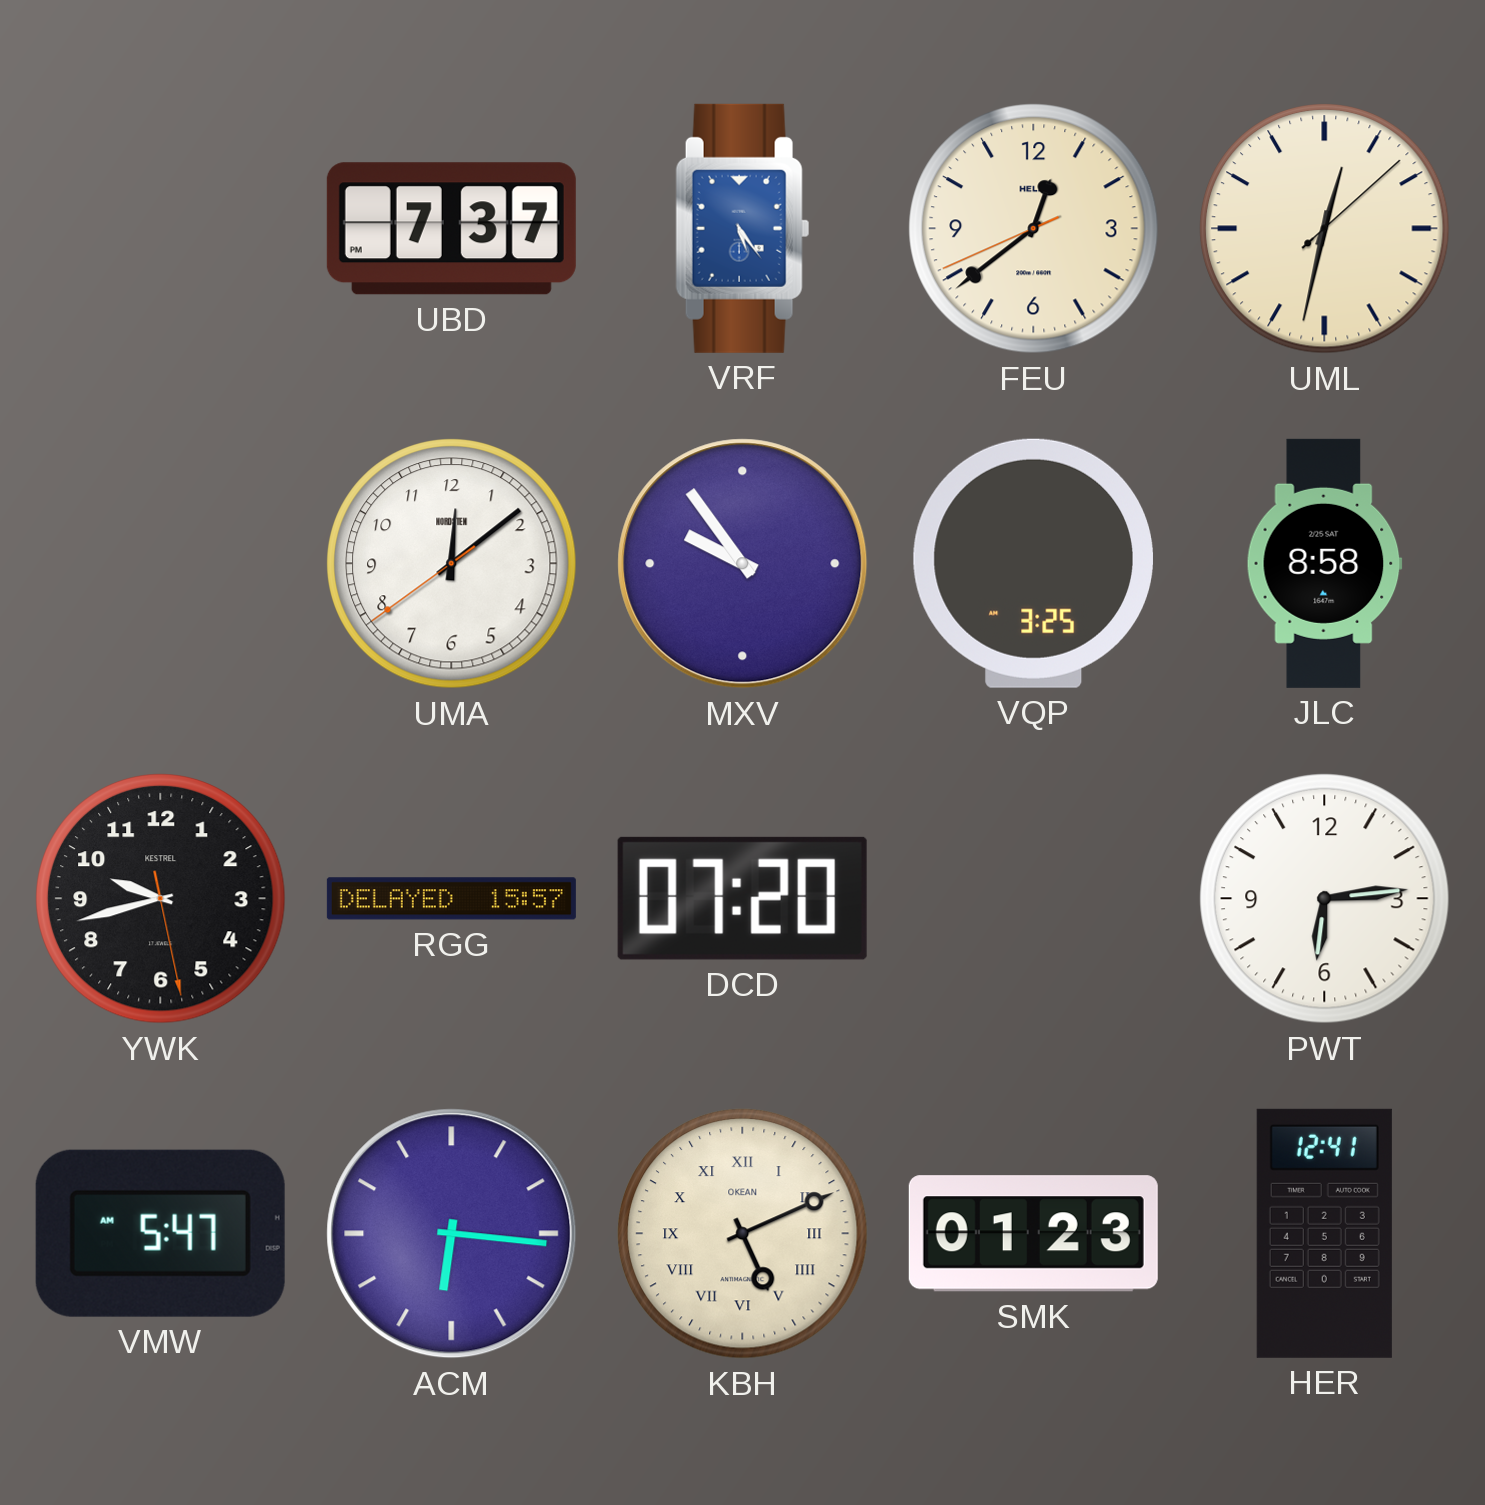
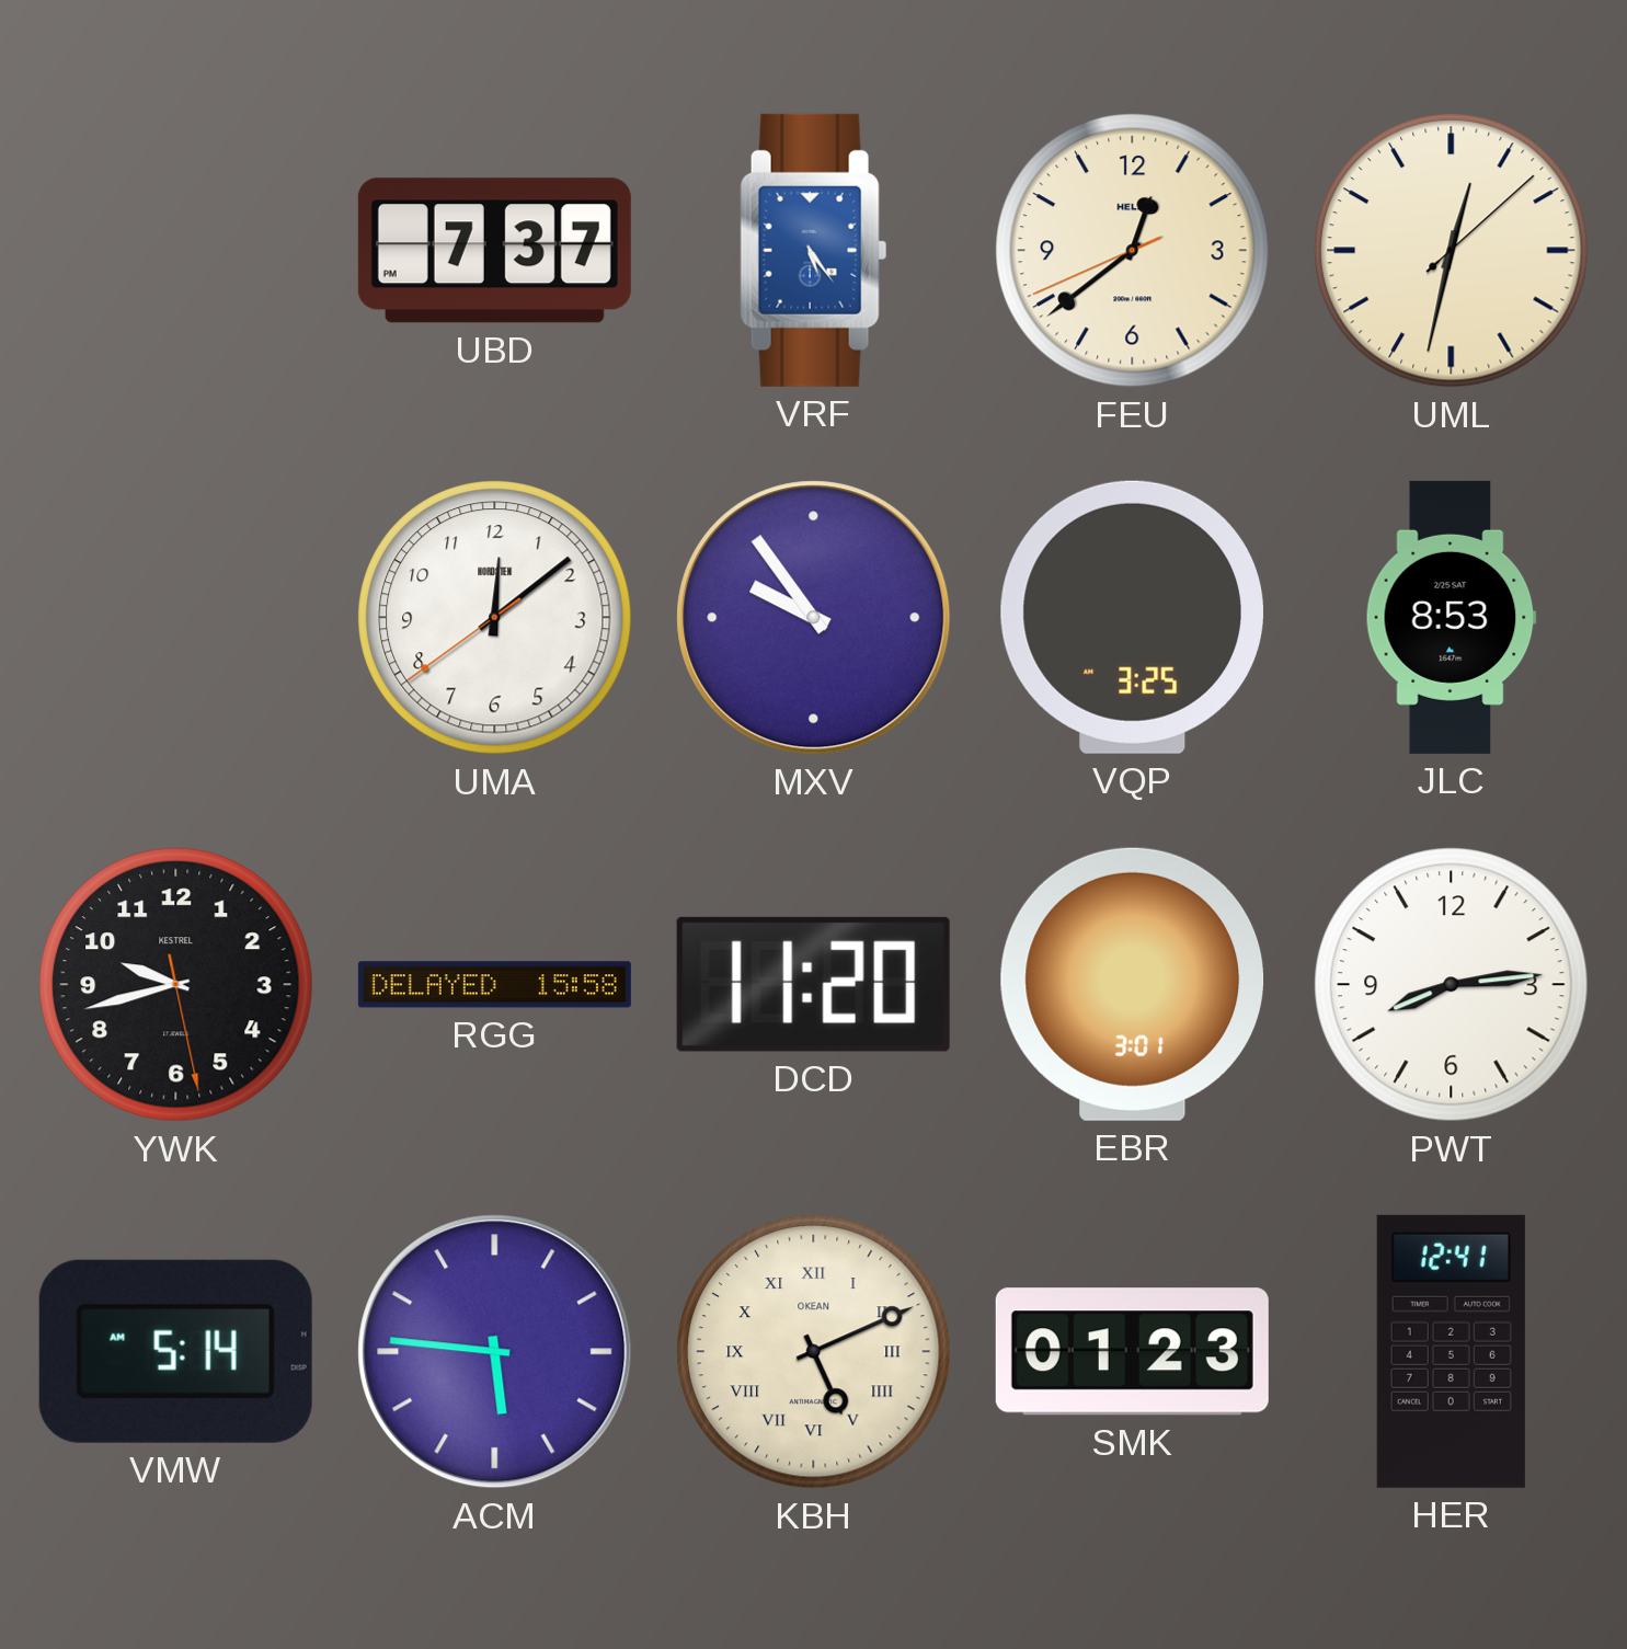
JLC: 8:58 -> 8:53 (1451, 617)
RGG: 15:57 -> 15:58 (494, 985)
DCD: 07:20 -> 11:20 (813, 984)
EBR: none -> 3:01 (1133, 984)
PWT: 6:14 -> 8:14 (1452, 985)
VMW: 5:47 -> 5:14 (175, 1351)
ACM: 6:16 -> 5:46 (495, 1352)
